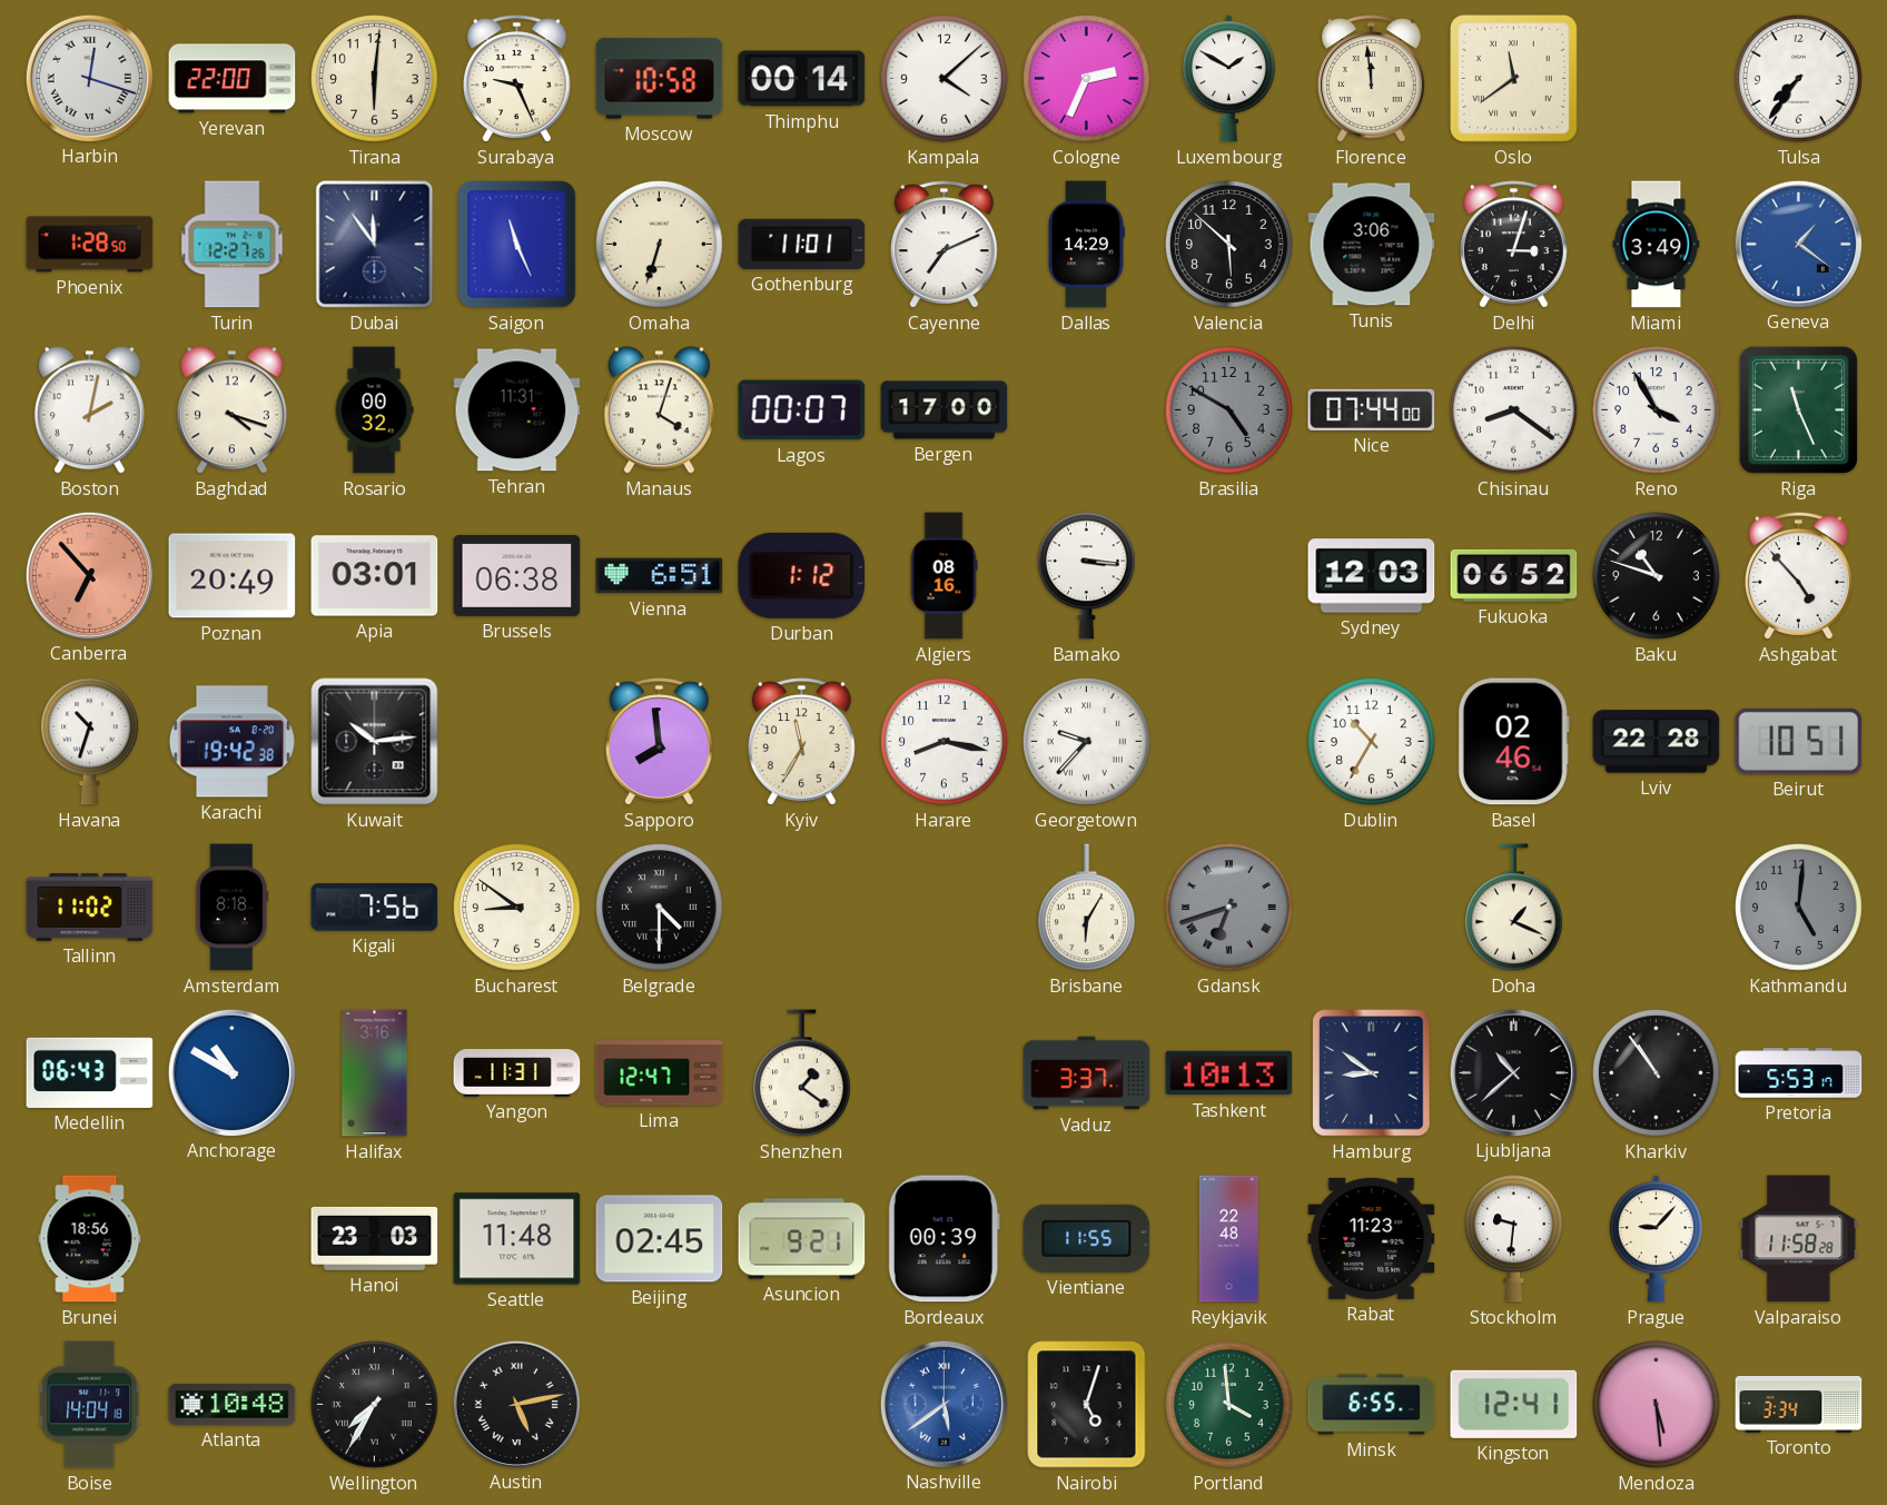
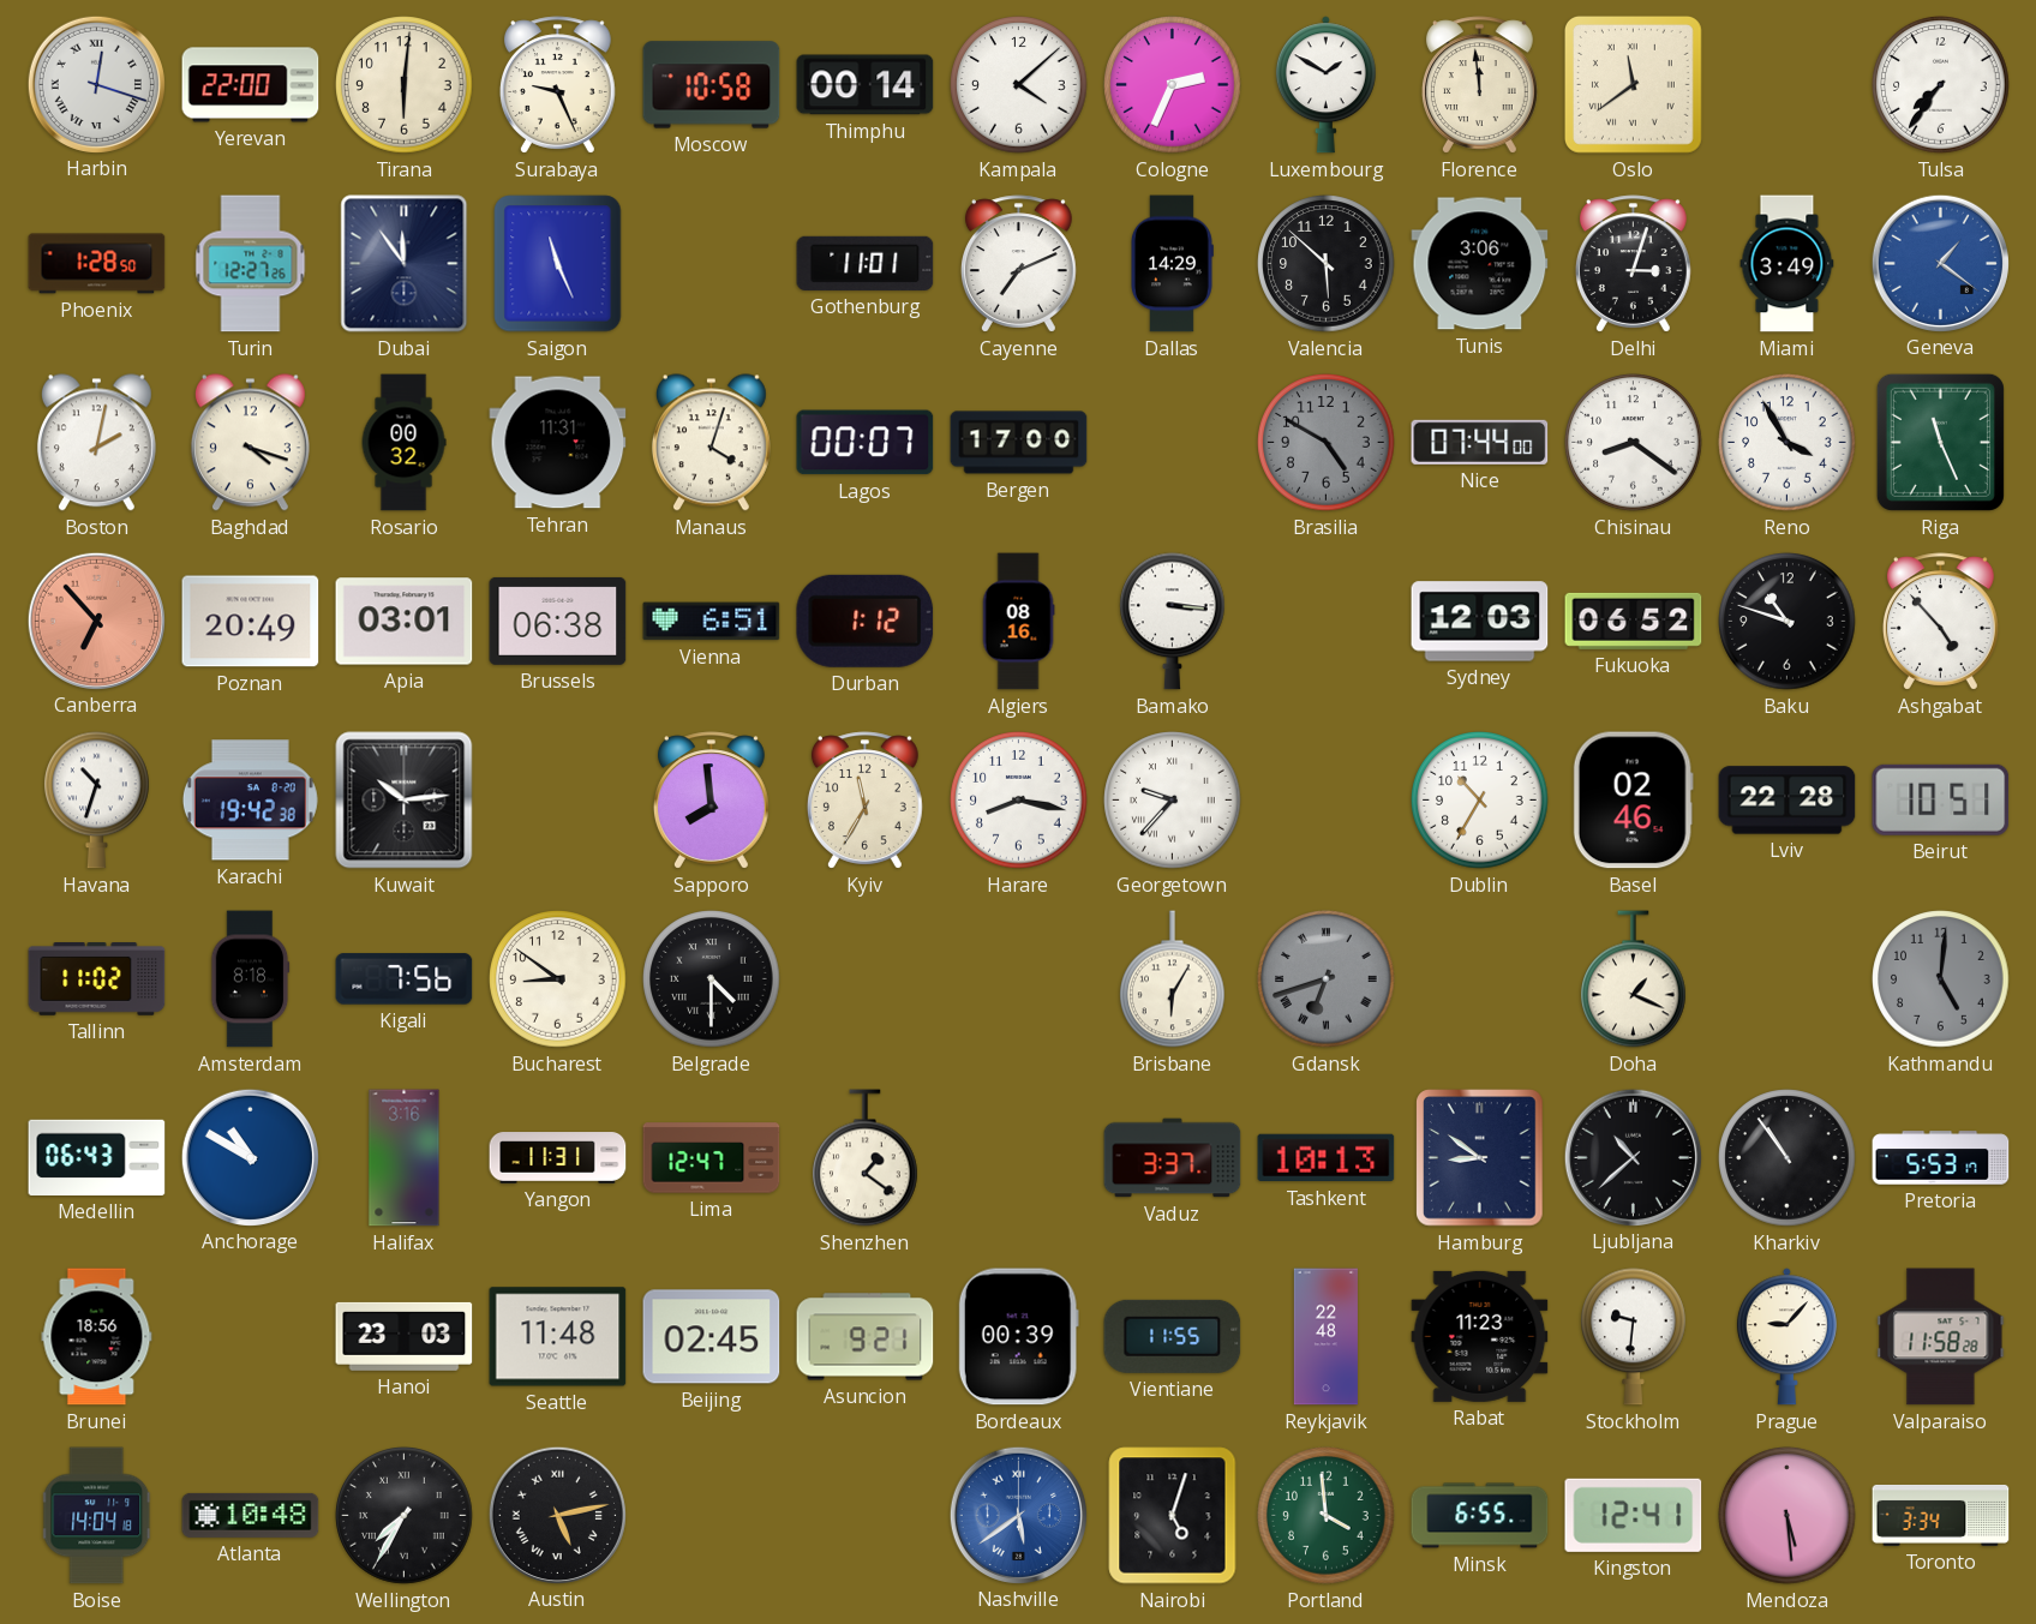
Omaha: 6:33 -> none (660, 245)
